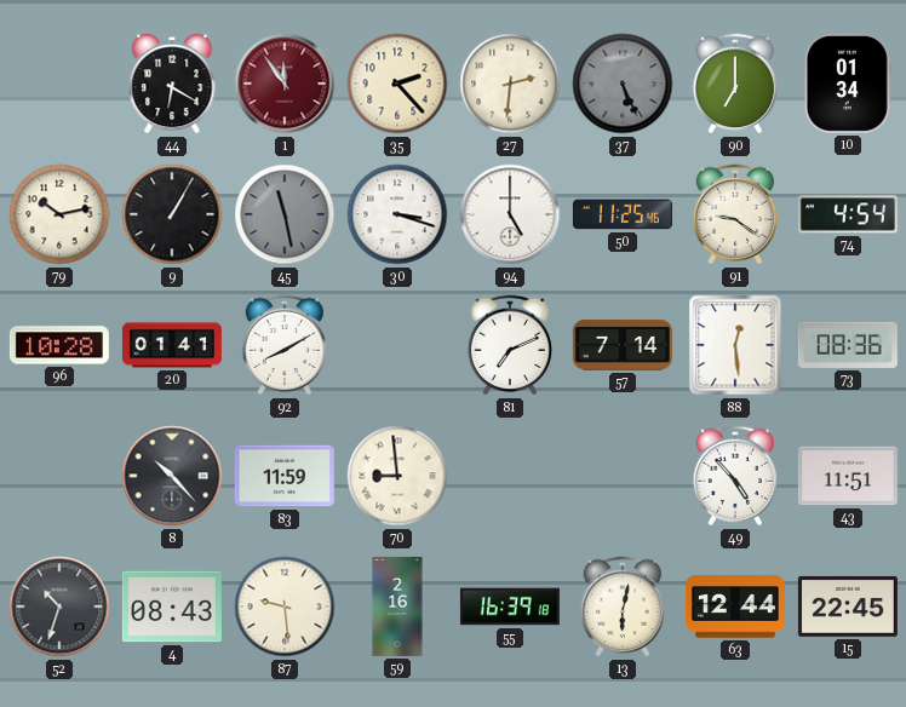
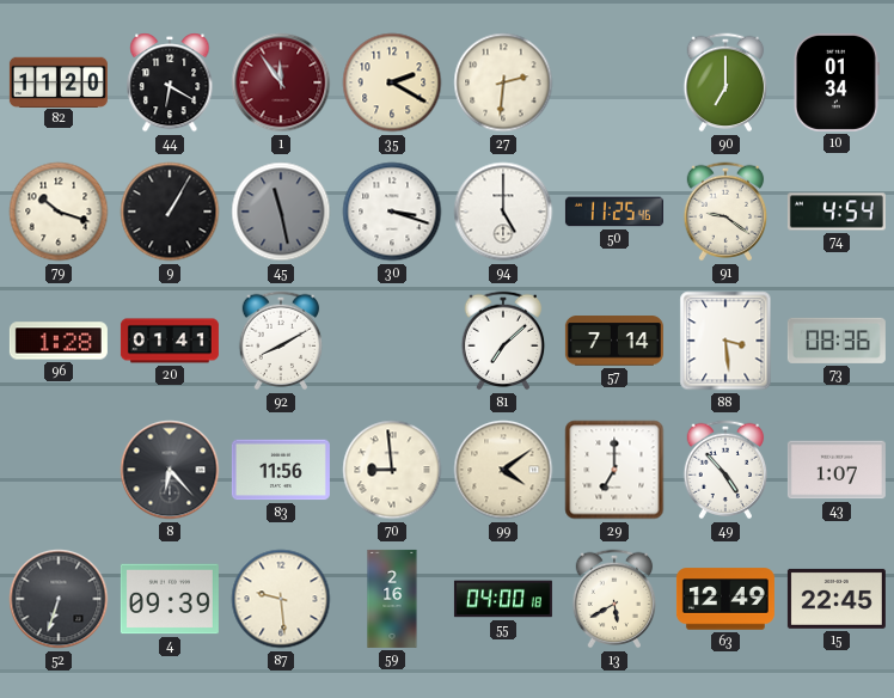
82: none -> 11:20 (59, 81)
35: 2:23 -> 2:20 (392, 82)
37: 5:26 -> none (623, 84)
79: 10:13 -> 10:18 (59, 212)
96: 10:28 -> 1:28 (59, 341)
81: 7:11 -> 7:08 (503, 341)
88: 12:29 -> 3:29 (725, 341)
8: 10:23 -> 6:23 (170, 470)
83: 11:59 -> 11:56 (281, 470)
99: none -> 4:09 (503, 470)
29: none -> 7:00 (614, 470)
43: 11:51 -> 1:07 (837, 470)
52: 10:33 -> 6:33 (59, 599)
4: 08:43 -> 09:39 (170, 599)
55: 16:39 -> 04:00 (503, 599)
13: 6:02 -> 5:40 (614, 599)
63: 12:44 -> 12:49 (725, 599)
